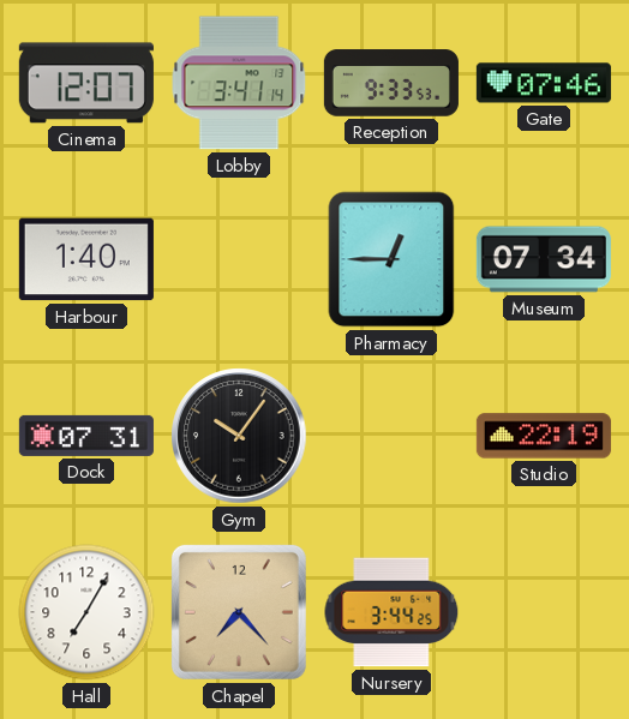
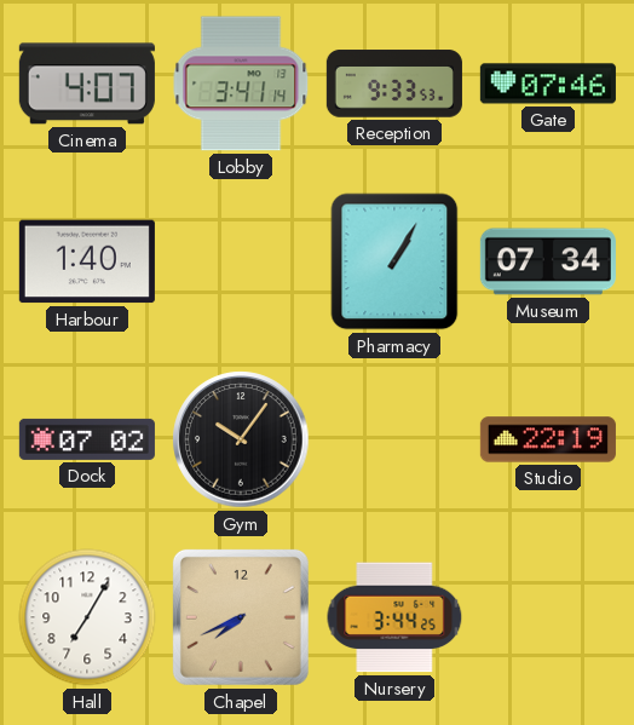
Cinema: 12:07 -> 4:07 (87, 84)
Pharmacy: 12:45 -> 1:05 (394, 261)
Dock: 07:31 -> 07:02 (87, 439)
Chapel: 7:23 -> 7:41 (241, 617)
